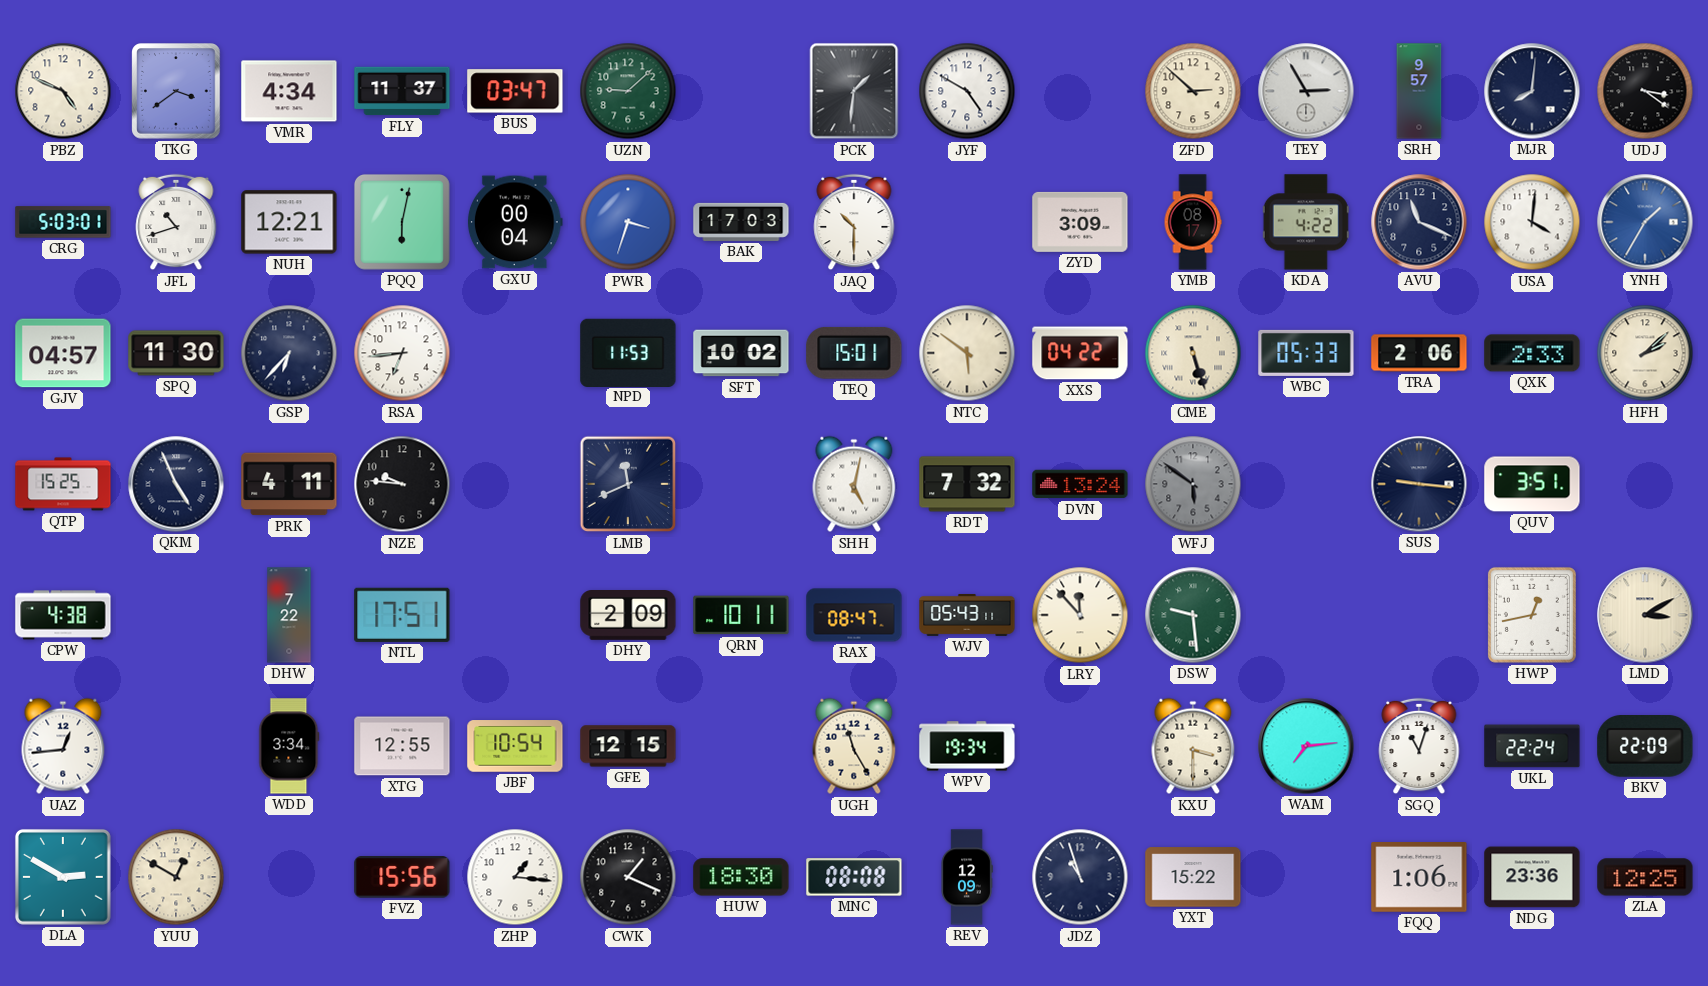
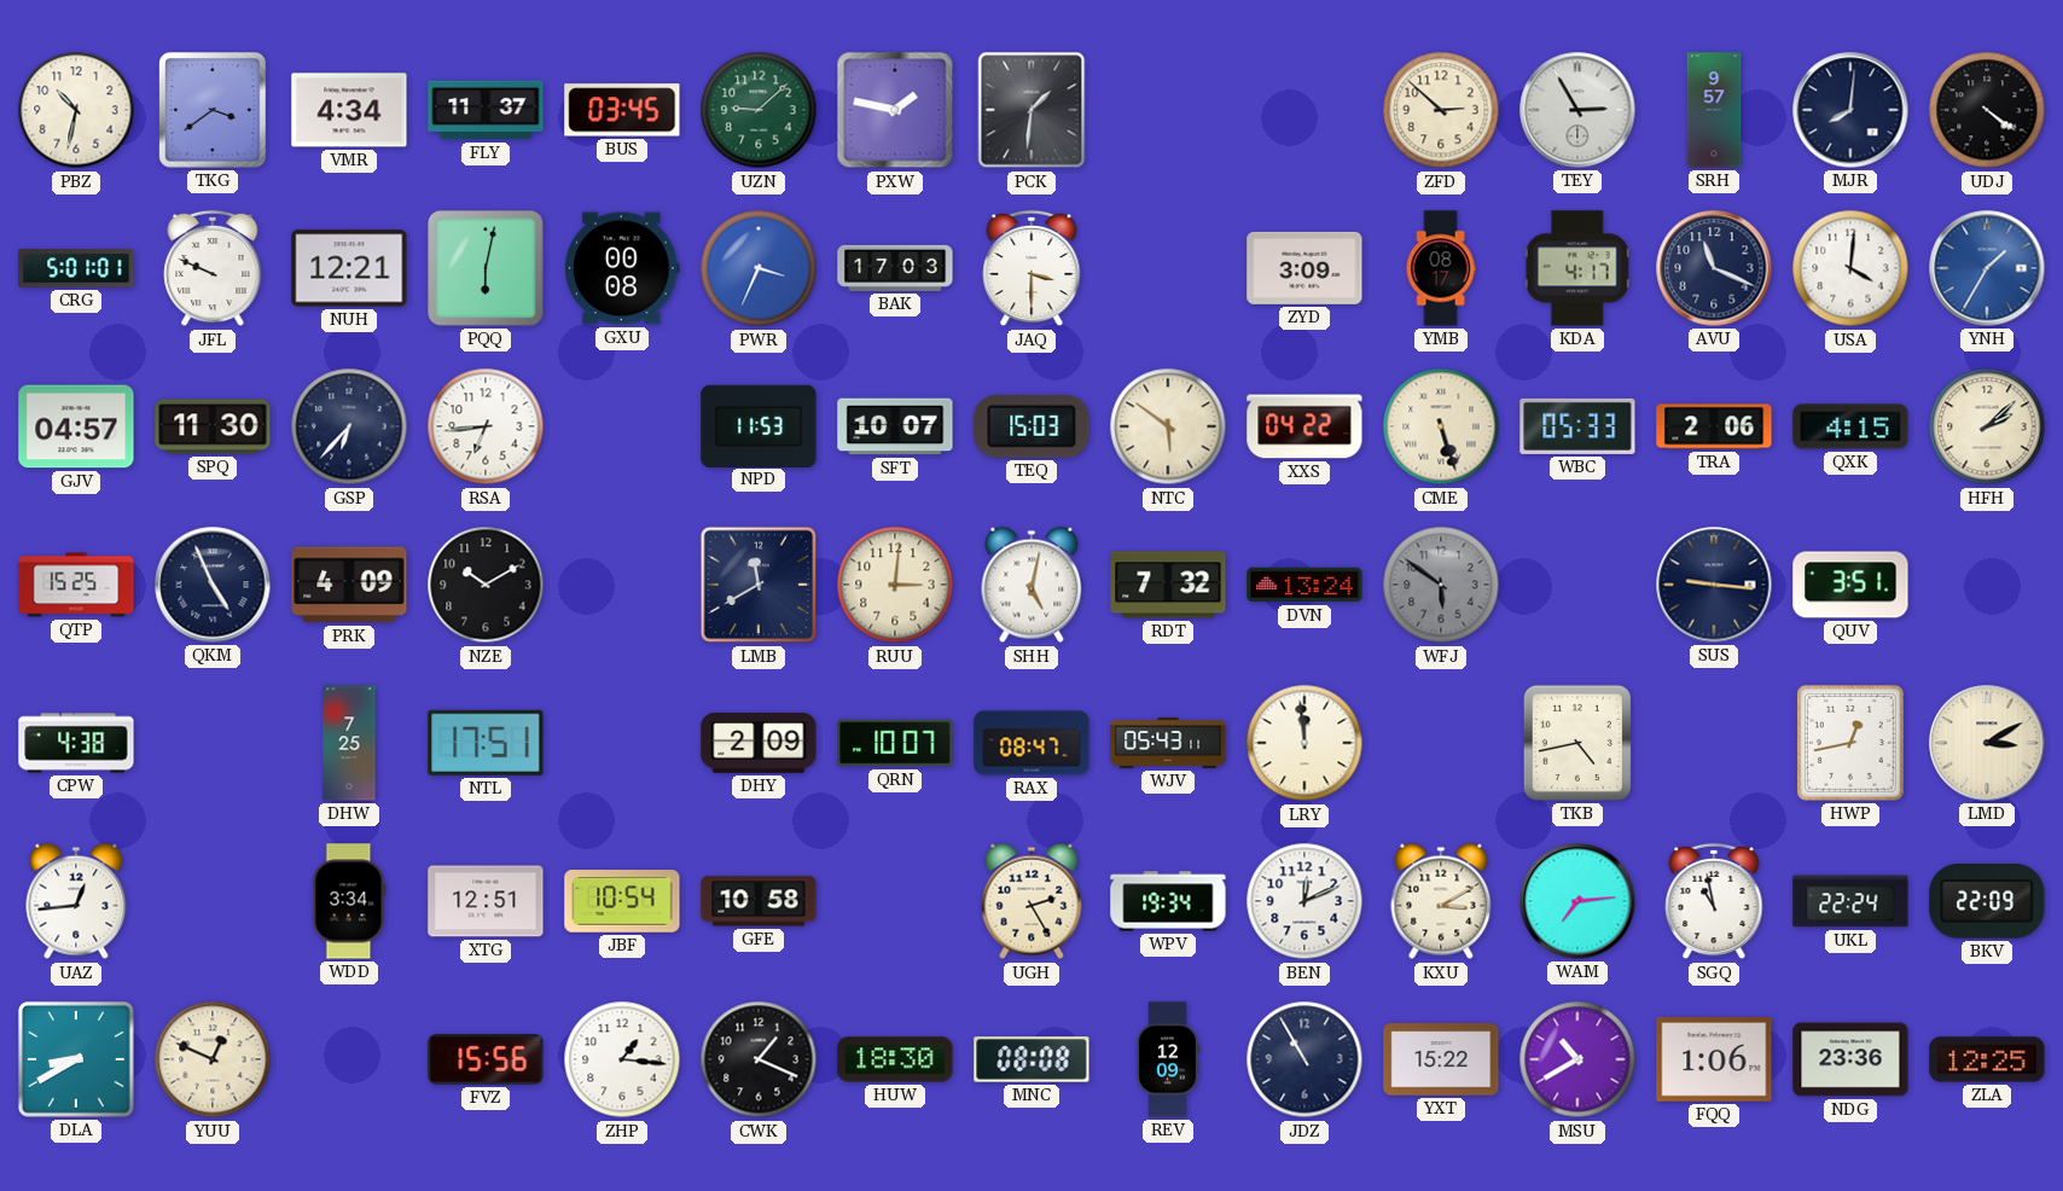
PBZ: 4:49 -> 10:32 (76, 110)
BUS: 03:47 -> 03:45 (622, 110)
PXW: none -> 1:47 (895, 110)
JYF: 4:50 -> none (967, 91)
UDJ: 3:21 -> 4:21 (1987, 110)
CRG: 5:03 -> 5:01 (76, 268)
JFL: 10:42 -> 9:49 (213, 268)
GXU: 00:04 -> 00:08 (622, 268)
PWR: 3:33 -> 3:34 (759, 268)
JAQ: 10:30 -> 3:30 (1031, 268)
KDA: 4:22 -> 4:17 (1577, 268)
SFT: 10:02 -> 10:07 (895, 426)
TEQ: 15:01 -> 15:03 (1031, 426)
QXK: 2:33 -> 4:15 (1850, 426)
PRK: 4:11 -> 4:09 (349, 585)
NZE: 9:46 -> 10:10 (486, 585)
LMB: 11:41 -> 11:40 (759, 585)
RUU: none -> 3:01 (895, 585)
DHW: 7:22 -> 7:25 (349, 743)
QRN: 10:11 -> 10:07 (895, 743)
LRY: 11:53 -> 11:59 (1304, 743)
DSW: 9:29 -> none (1193, 615)
TKB: none -> 4:43 (1577, 743)
XTG: 12:55 -> 12:51 (486, 901)
GFE: 12:15 -> 10:58 (759, 901)
UGH: 11:25 -> 2:25 (1031, 901)
BEN: none -> 12:11 (1304, 901)
KXU: 3:30 -> 3:10 (1441, 901)
SGQ: 11:03 -> 10:58 (1714, 901)
DLA: 2:50 -> 8:40 (76, 1059)
YUU: 12:50 -> 12:49 (213, 1059)
JDZ: 10:57 -> 10:55 (1304, 1059)
MSU: none -> 10:40 (1577, 1059)
